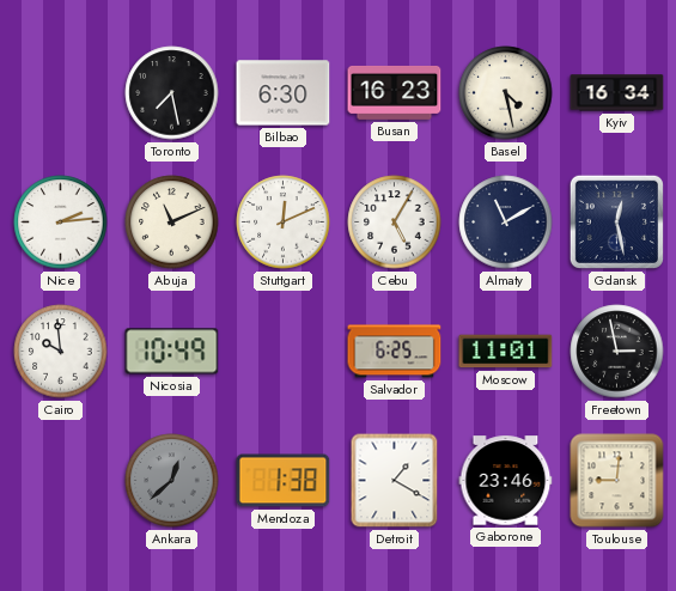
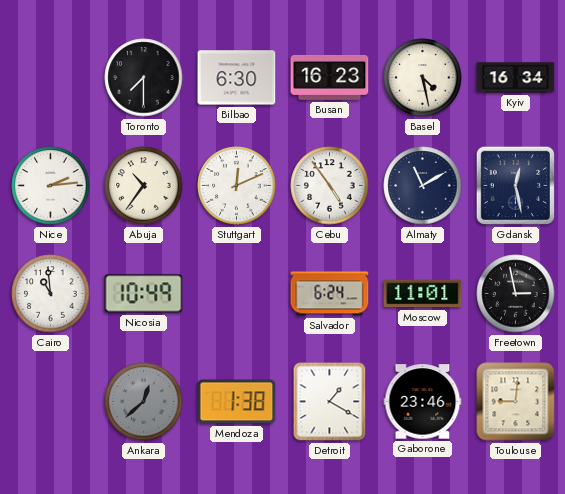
Toronto: 7:28 -> 7:30 (144, 78)
Abuja: 11:11 -> 10:36 (144, 186)
Cebu: 5:05 -> 4:54 (330, 186)
Cairo: 9:59 -> 10:59 (51, 294)
Salvador: 6:25 -> 6:24 (330, 294)
